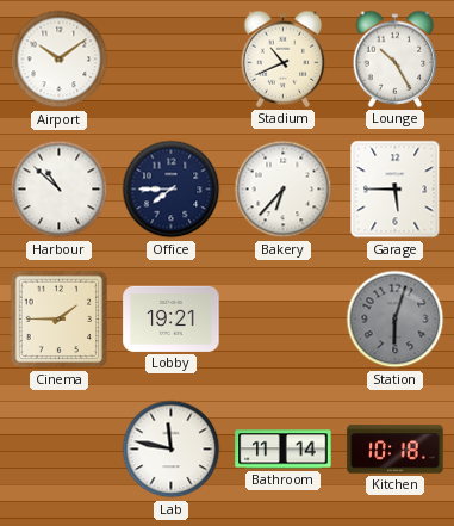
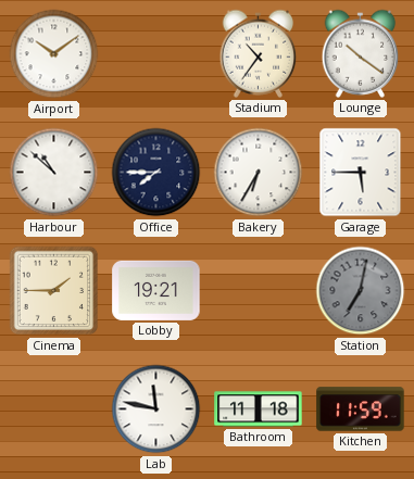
Stadium: 10:41 -> 10:36 (259, 53)
Lounge: 10:25 -> 10:21 (361, 53)
Bakery: 6:37 -> 6:35 (259, 173)
Station: 6:03 -> 7:02 (361, 291)
Bathroom: 11:14 -> 11:18 (259, 409)
Kitchen: 10:18 -> 11:59 (361, 409)
